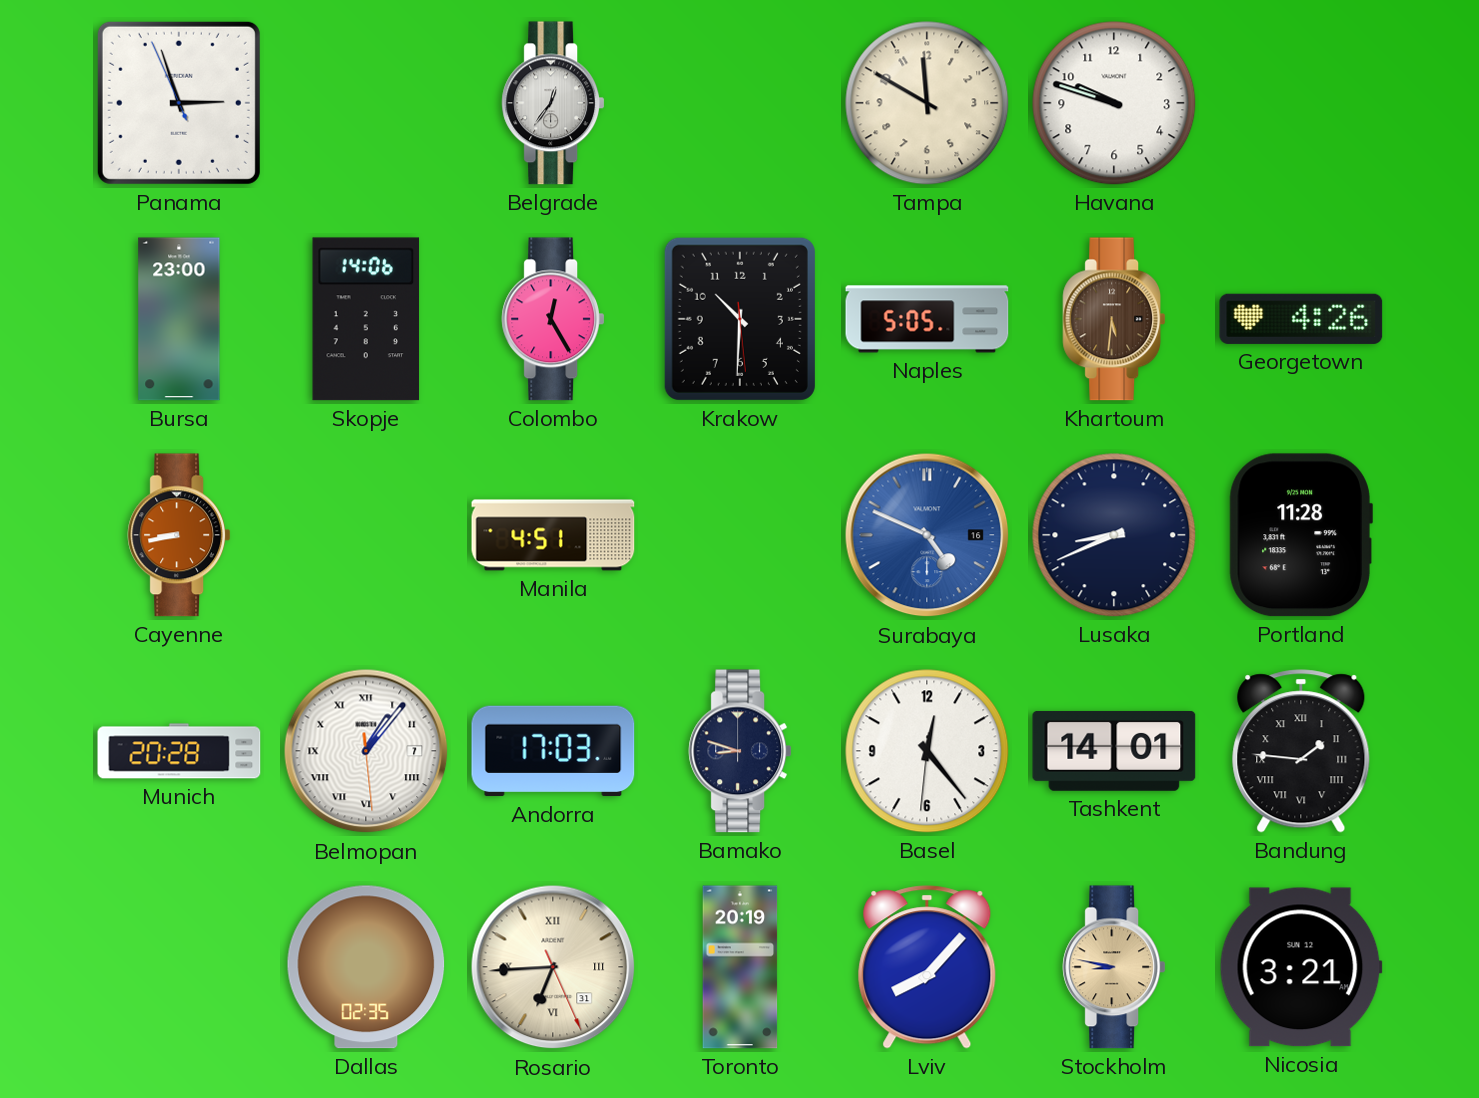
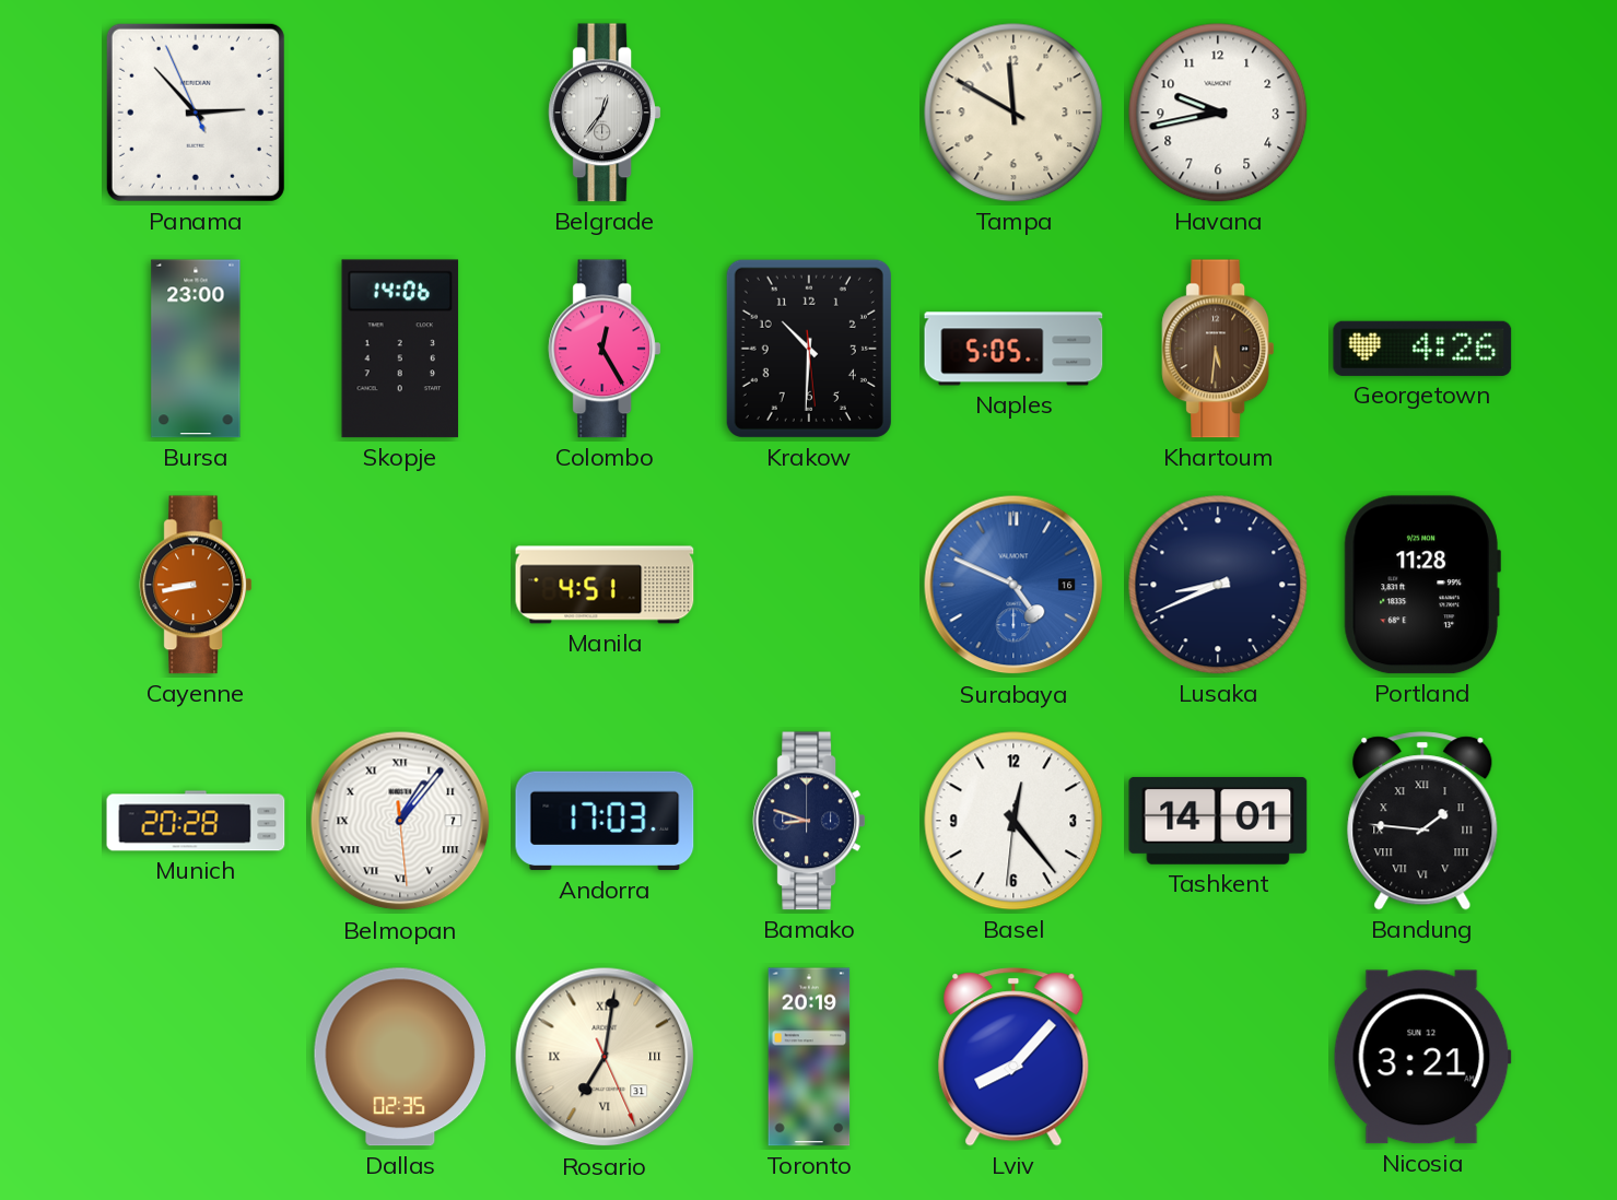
Panama: 2:56 -> 2:52 (196, 113)
Havana: 9:48 -> 9:43 (1218, 113)
Rosario: 6:44 -> 7:01 (605, 1057)
Stockholm: 8:47 -> none (1114, 967)
